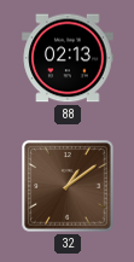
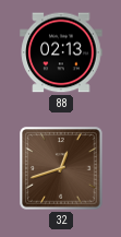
32: 1:09 -> 12:42 (61, 168)
